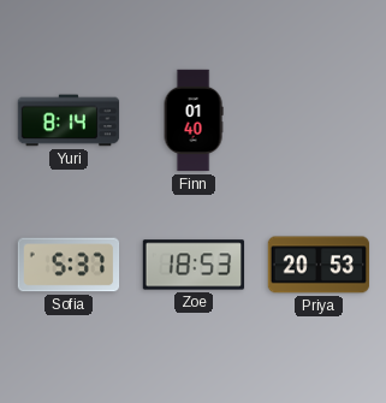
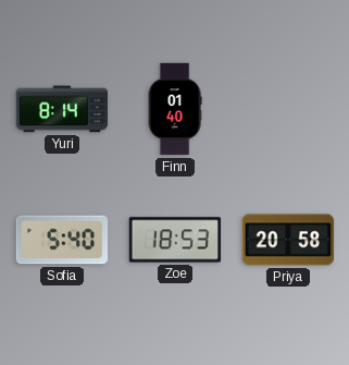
Sofia: 5:37 -> 5:40 (62, 240)
Priya: 20:53 -> 20:58 (288, 240)
